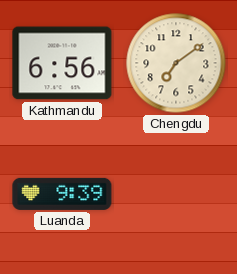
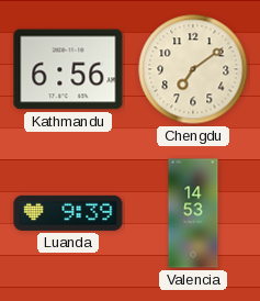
Valencia: none -> 14:53 (193, 213)
